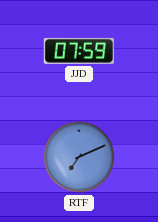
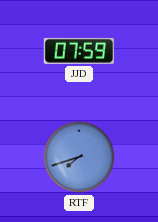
RTF: 7:11 -> 7:42 (79, 157)
